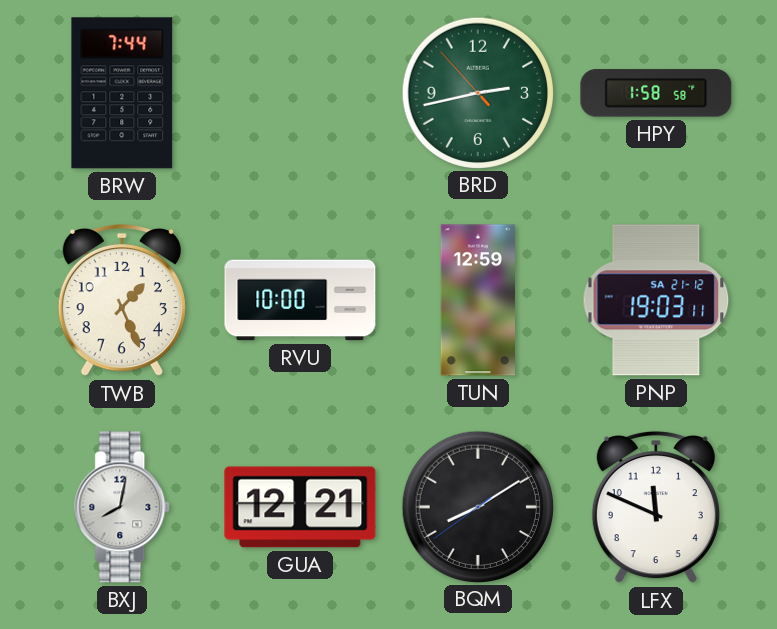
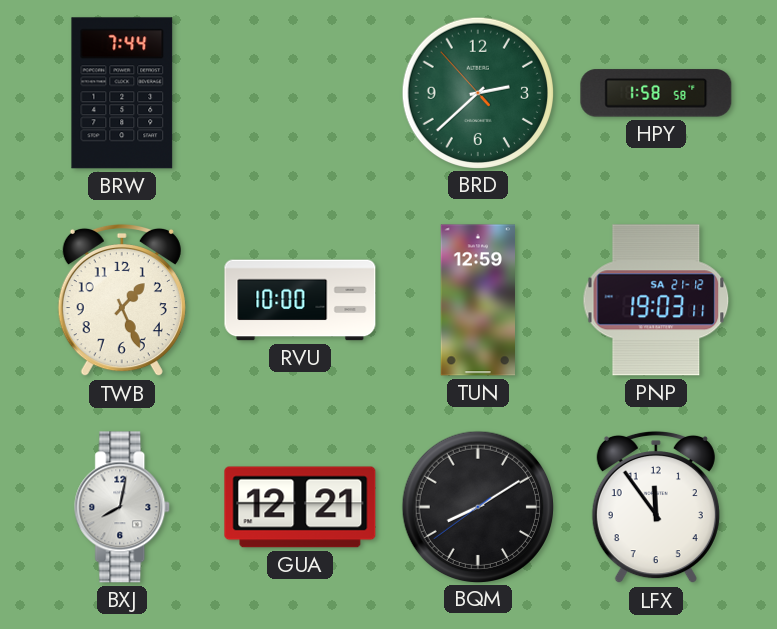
BRD: 2:42 -> 2:37 (477, 92)
LFX: 11:49 -> 11:54 (656, 507)
